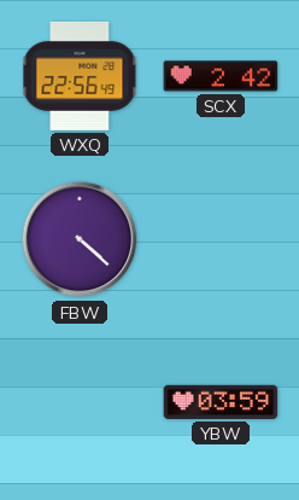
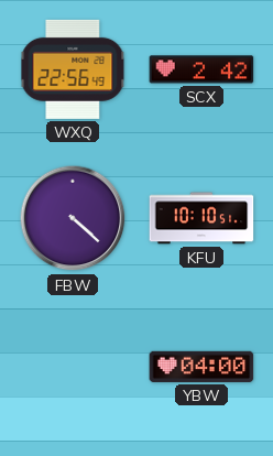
KFU: none -> 10:10 (201, 218)
YBW: 03:59 -> 04:00 (201, 367)
